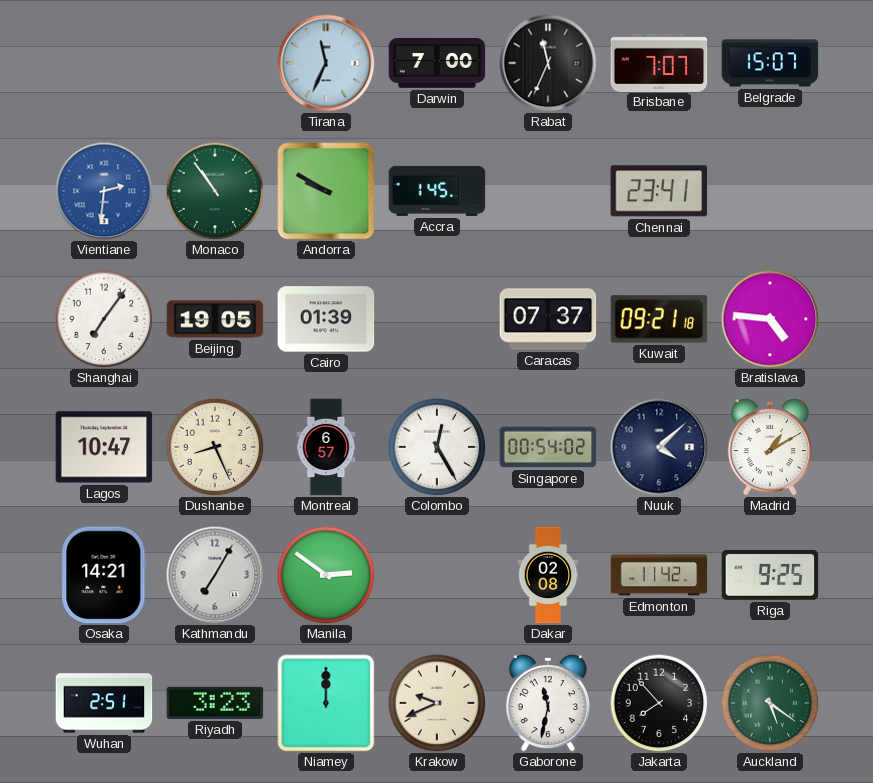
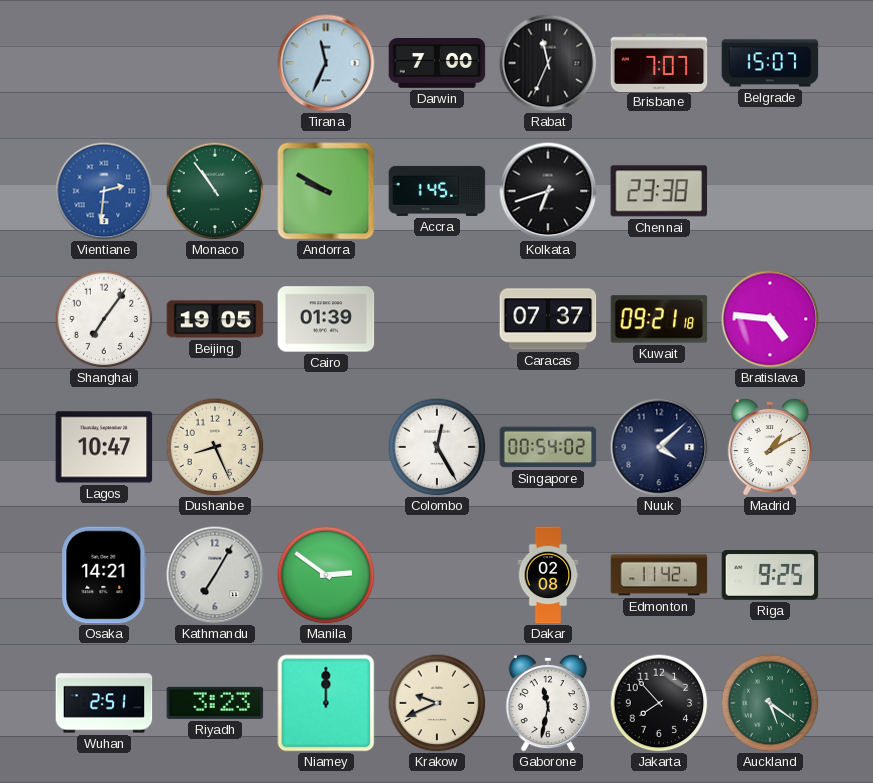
Kolkata: none -> 6:42 (548, 191)
Chennai: 23:41 -> 23:38 (659, 191)
Montreal: 6:57 -> none (326, 447)
